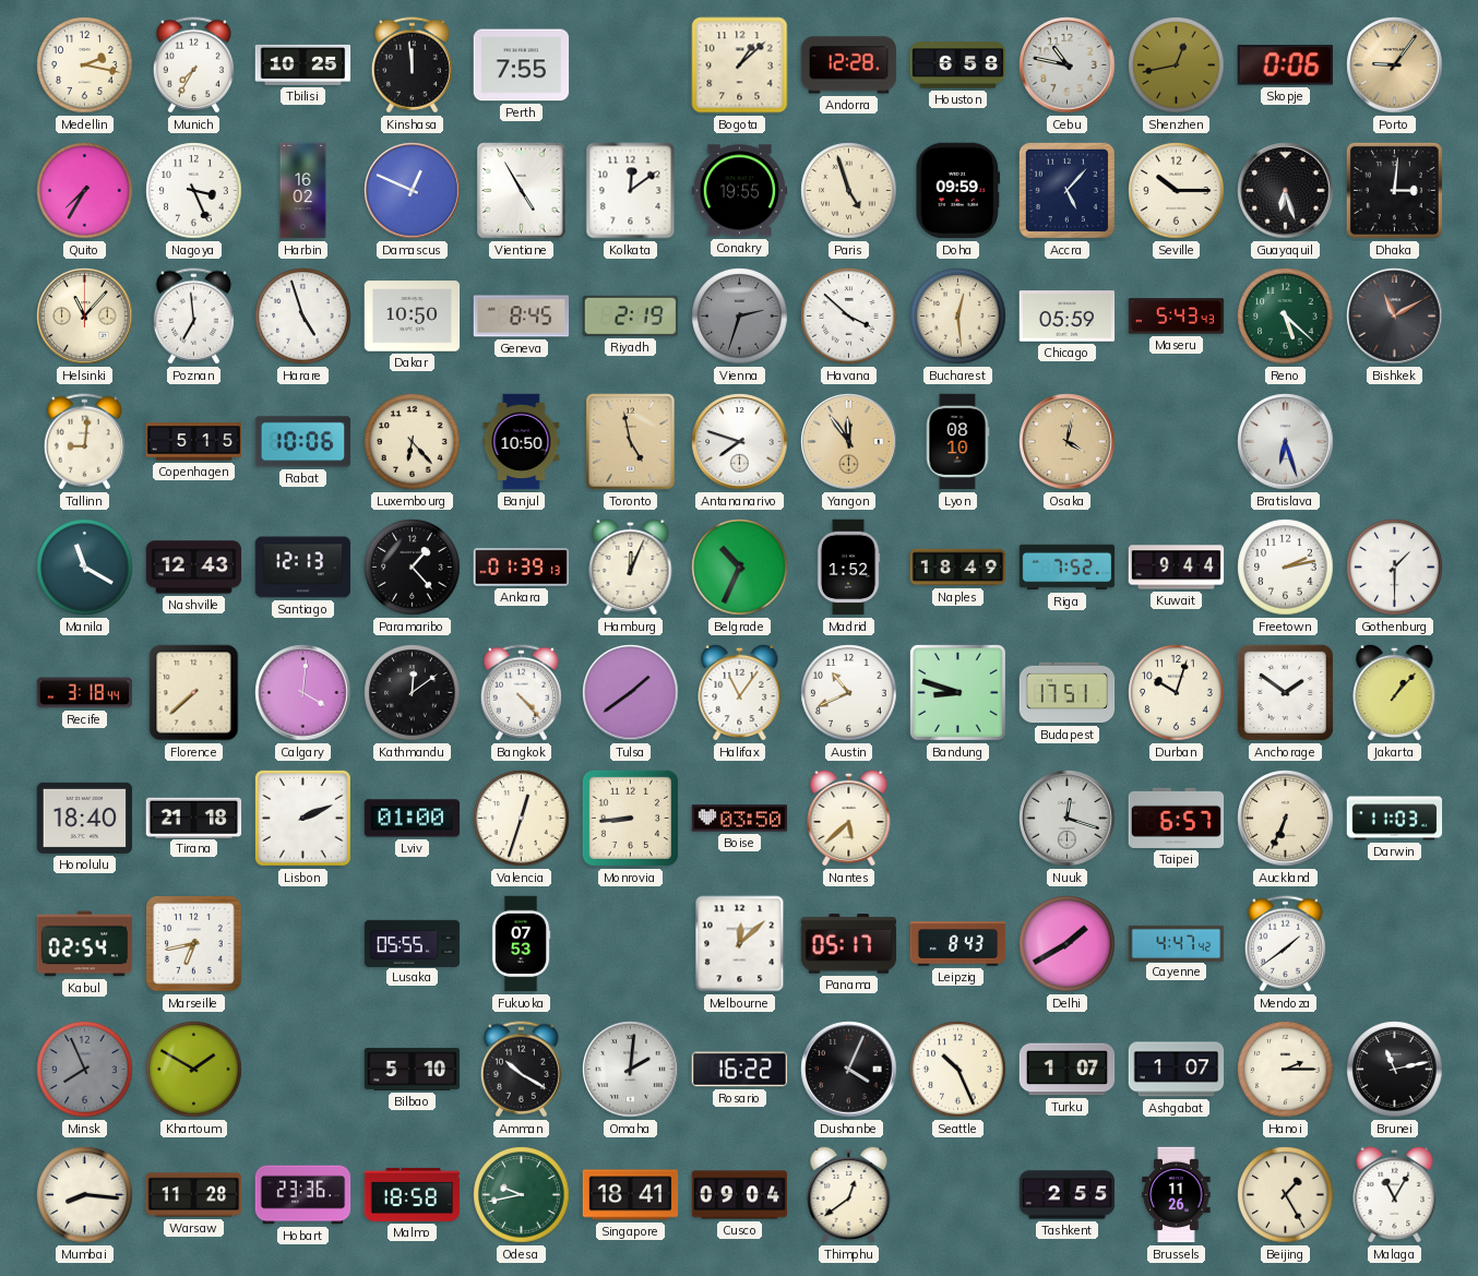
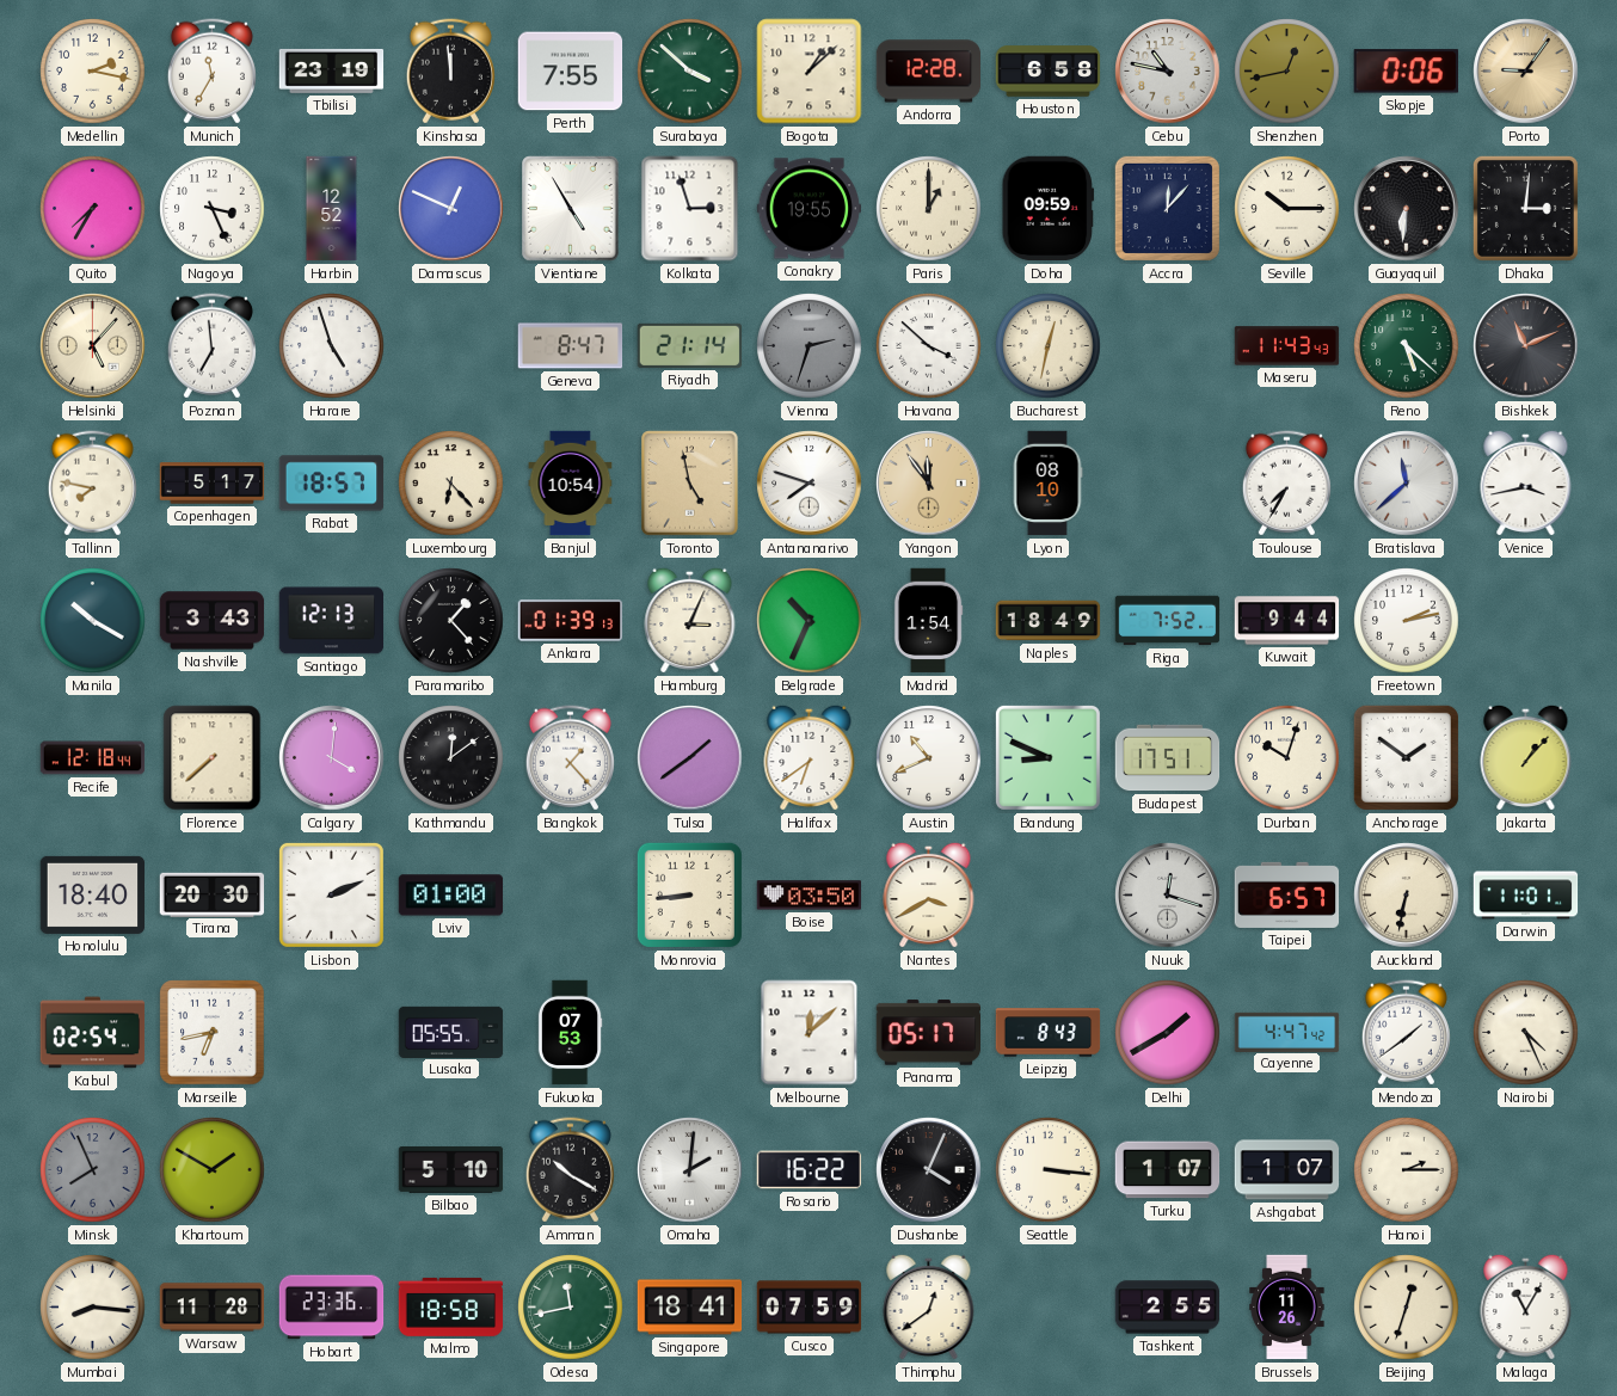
Munich: 7:35 -> 11:35 (211, 72)
Tbilisi: 10:25 -> 23:19 (332, 70)
Surabaya: none -> 3:52 (690, 72)
Harbin: 16:02 -> 12:52 (332, 209)
Kolkata: 12:09 -> 2:57 (690, 209)
Paris: 4:57 -> 1:00 (929, 209)
Accra: 5:07 -> 12:07 (1167, 208)
Guayaquil: 6:27 -> 6:31 (1407, 209)
Helsinki: 11:07 -> 5:07 (93, 346)
Dakar: 10:50 -> none (413, 317)
Geneva: 8:45 -> 8:47 (571, 346)
Riyadh: 2:19 -> 21:14 (690, 345)
Bucharest: 12:29 -> 12:32 (1049, 346)
Chicago: 05:59 -> none (1068, 317)
Maseru: 5:43 -> 11:43 (1287, 346)
Bishkek: 11:10 -> 11:11 (1526, 346)
Tallinn: 9:01 -> 7:47 (92, 484)
Copenhagen: 5:15 -> 5:17 (213, 484)
Rabat: 10:06 -> 18:57 (332, 484)
Banjul: 10:50 -> 10:54 (571, 484)
Osaka: 4:02 -> none (1068, 442)
Toulouse: none -> 7:35 (1286, 484)
Bratislava: 6:27 -> 11:38 (1407, 484)
Venice: none -> 3:43 (1526, 482)
Manila: 11:20 -> 10:20 (93, 621)
Nashville: 12:43 -> 3:43 (213, 621)
Hamburg: 12:04 -> 3:04 (690, 620)
Madrid: 1:52 -> 1:54 (928, 621)
Gothenburg: 1:30 -> none (1395, 568)
Recife: 3:18 -> 12:18 (93, 758)
Bangkok: 4:23 -> 1:23 (570, 758)
Halifax: 11:06 -> 6:39 (810, 757)
Bandung: 8:48 -> 8:49 (1047, 757)
Tirana: 21:18 -> 20:30 (213, 894)
Valencia: 12:33 -> none (522, 819)
Nantes: 5:38 -> 3:40 (929, 894)
Auckland: 6:34 -> 6:32 (1407, 896)
Darwin: 11:03 -> 11:01 (1526, 896)
Nairobi: none -> 4:26 (1526, 1033)
Seattle: 10:26 -> 3:16 (1049, 1170)
Brunei: 11:13 -> none (1395, 1070)
Odesa: 9:43 -> 11:43 (571, 1308)
Cusco: 09:04 -> 07:59 (810, 1308)
Beijing: 1:25 -> 12:33 (1407, 1308)
